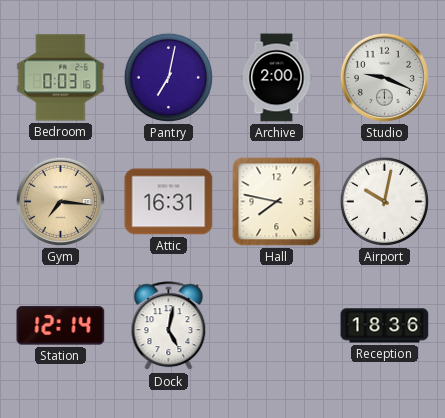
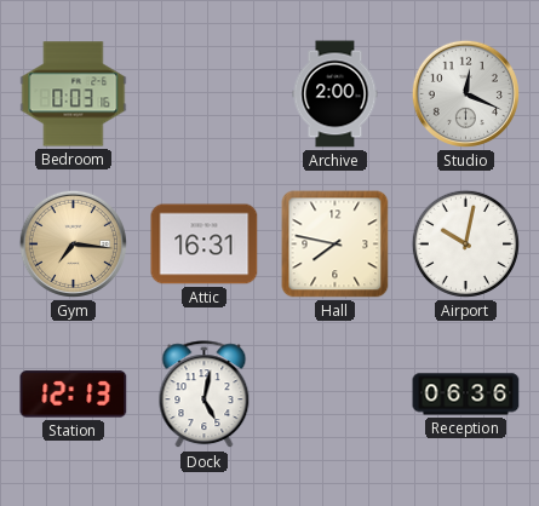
Pantry: 7:02 -> none (168, 77)
Studio: 9:19 -> 12:19 (465, 93)
Station: 12:14 -> 12:13 (74, 395)
Reception: 18:36 -> 06:36 (466, 395)
